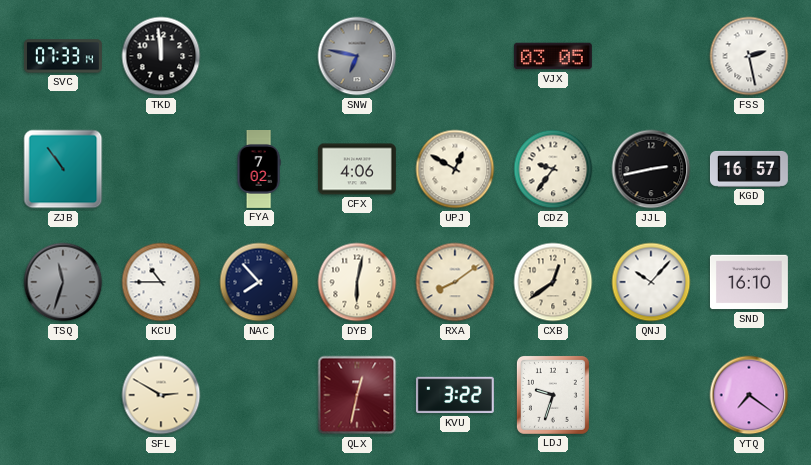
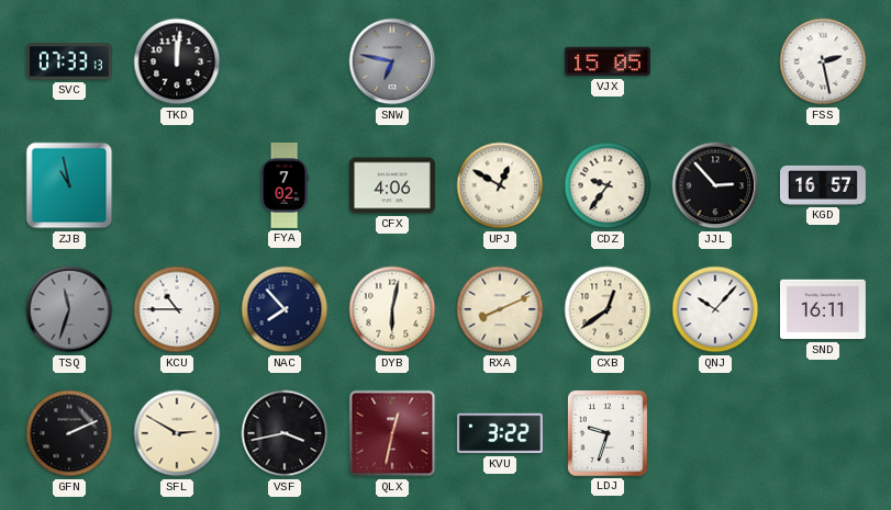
SVC: 07:33:14 -> 07:33:13 (69, 61)
TKD: 11:59 -> 12:01 (177, 61)
VJX: 03:05 -> 15:05 (608, 61)
ZJB: 10:54 -> 10:58 (69, 185)
JJL: 2:43 -> 2:53 (715, 185)
RXA: 8:09 -> 8:11 (500, 309)
SND: 16:10 -> 16:11 (823, 309)
GFN: none -> 2:11 (69, 433)
VSF: none -> 3:43 (285, 433)
YTQ: 7:21 -> none (749, 395)
